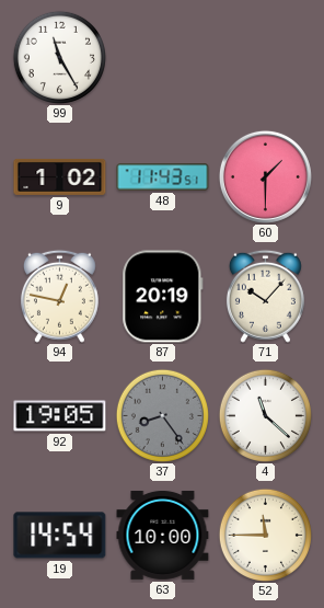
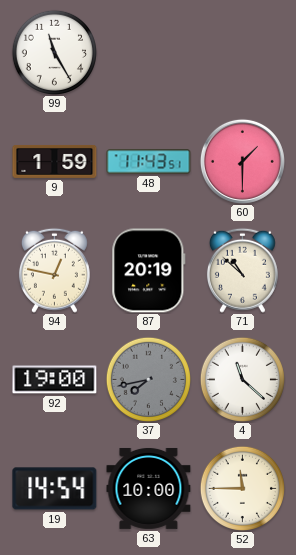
9: 1:02 -> 1:59 (55, 161)
71: 10:07 -> 10:52 (242, 270)
92: 19:05 -> 19:00 (55, 380)
37: 8:24 -> 7:43 (148, 379)
